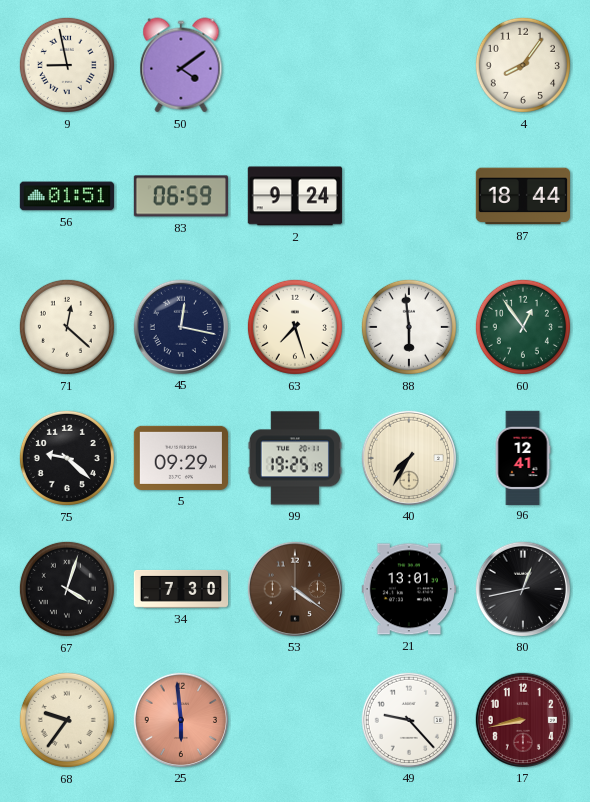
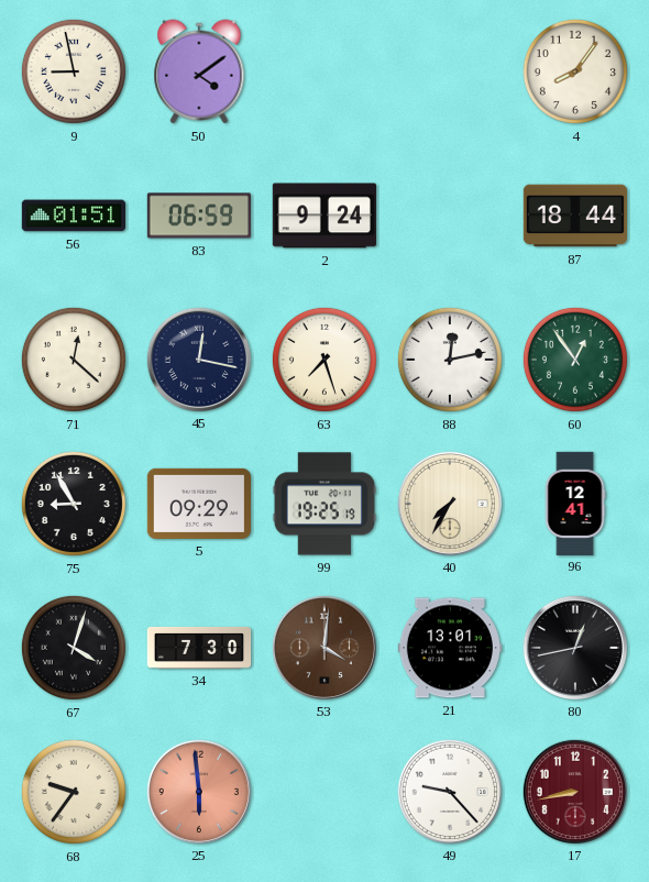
88: 5:59 -> 12:13 (450, 360)
75: 9:22 -> 8:55 (74, 504)
53: 4:21 -> 4:01 (323, 647)
